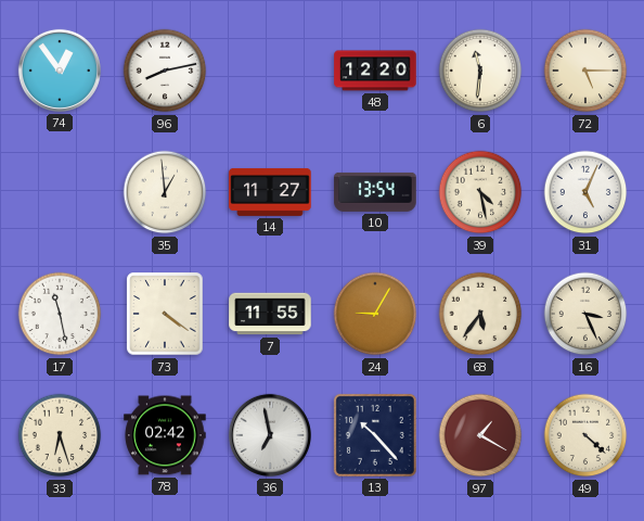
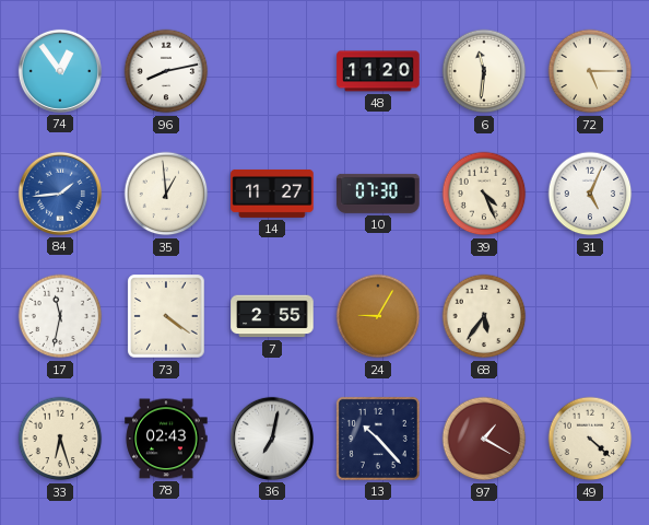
48: 12:20 -> 11:20 (378, 71)
84: none -> 1:44 (60, 194)
10: 13:54 -> 07:30 (378, 194)
39: 4:28 -> 4:26 (484, 194)
17: 11:28 -> 11:32 (60, 316)
7: 11:55 -> 2:55 (272, 316)
16: 3:26 -> none (585, 314)
78: 02:42 -> 02:43 (166, 439)
36: 6:58 -> 7:02 (272, 439)
